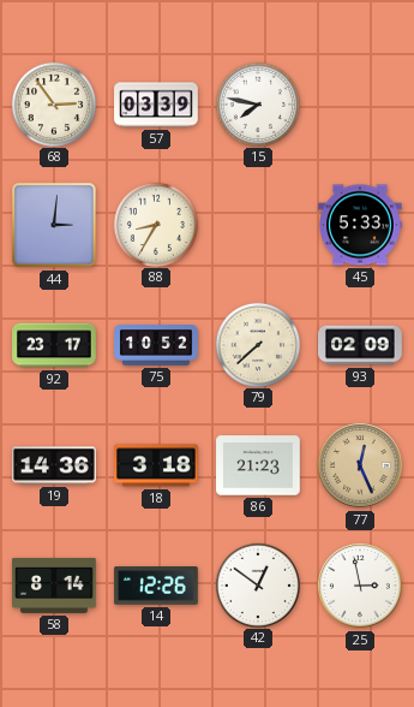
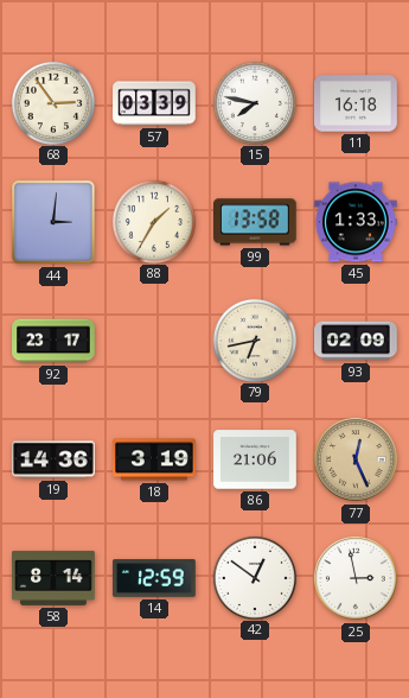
11: none -> 16:18 (356, 103)
88: 8:35 -> 1:35 (153, 221)
99: none -> 13:58 (256, 222)
45: 5:33 -> 1:33 (356, 222)
75: 10:52 -> none (156, 345)
79: 7:38 -> 6:43 (254, 340)
18: 3:18 -> 3:19 (154, 459)
86: 21:23 -> 21:06 (255, 459)
14: 12:26 -> 12:59 (154, 578)
